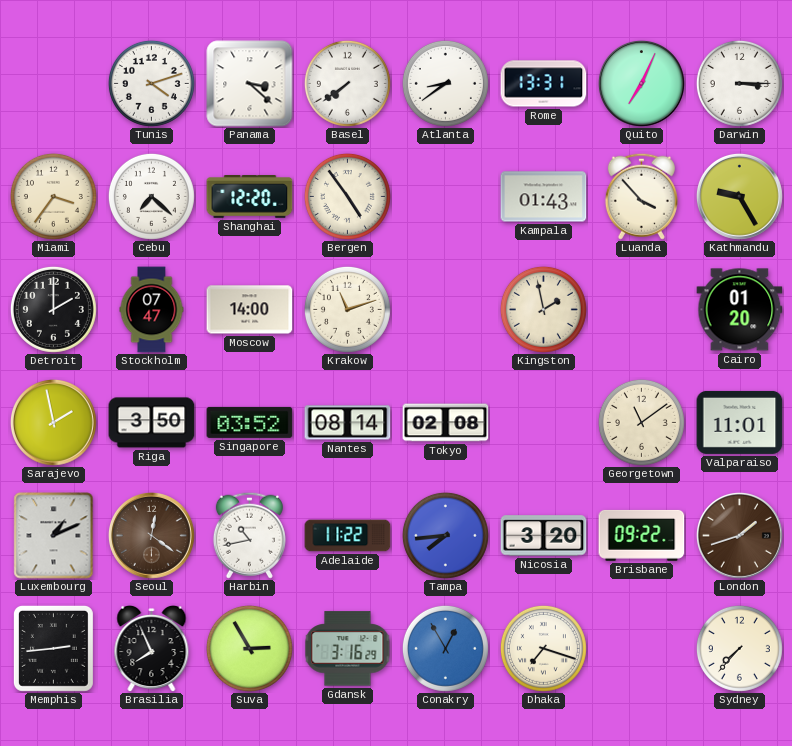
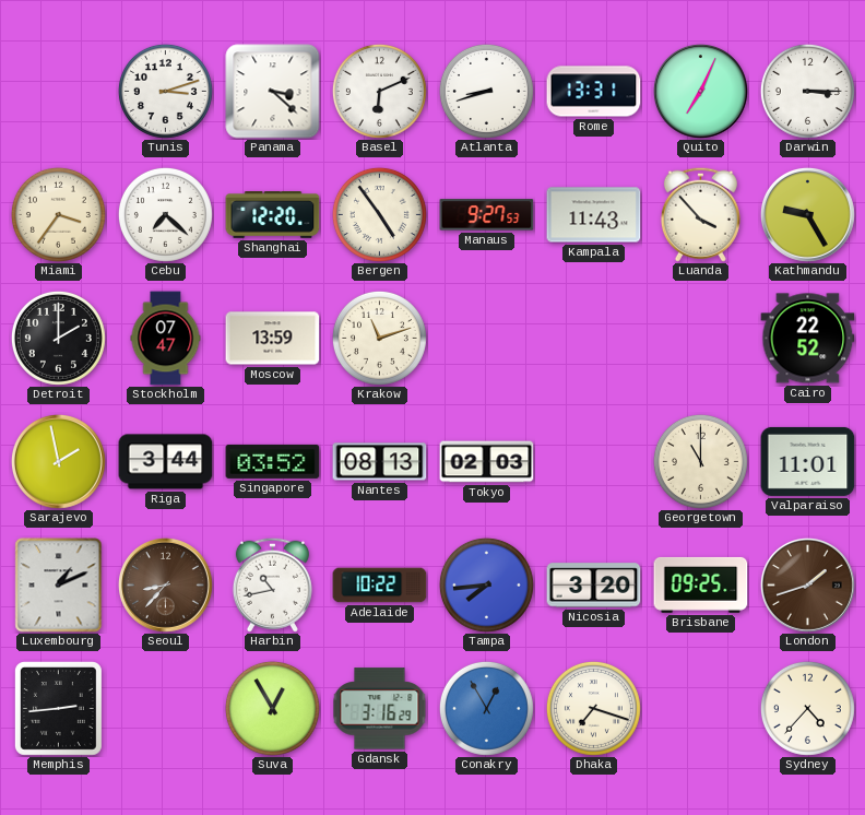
Tunis: 4:12 -> 3:12 (165, 91)
Basel: 7:39 -> 6:11 (379, 91)
Atlanta: 8:39 -> 8:42 (486, 91)
Manaus: none -> 9:27 (487, 215)
Kampala: 01:43 -> 11:43 (594, 215)
Moscow: 14:00 -> 13:59 (273, 339)
Kingston: 1:58 -> none (543, 309)
Cairo: 01:20 -> 22:52 (808, 339)
Riga: 3:50 -> 3:44 (166, 462)
Nantes: 08:14 -> 08:13 (380, 462)
Tokyo: 02:08 -> 02:03 (487, 462)
Georgetown: 11:09 -> 11:00 (700, 461)
Seoul: 12:21 -> 8:37 (165, 584)
Adelaide: 11:22 -> 10:22 (380, 586)
Brisbane: 09:22 -> 09:25 (701, 584)
Brasilia: 7:56 -> none (152, 648)
Suva: 2:55 -> 12:55 (272, 708)
Sydney: 7:37 -> 4:37 (807, 708)
